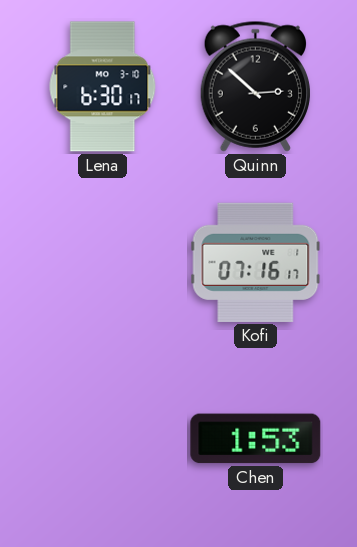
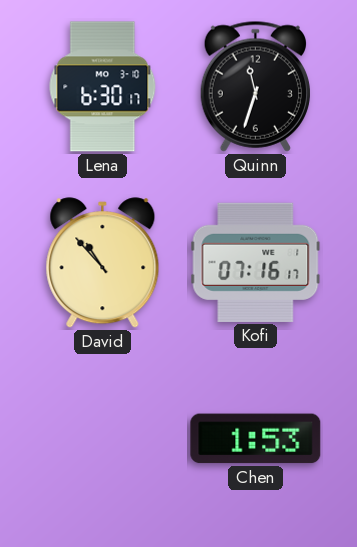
Quinn: 2:52 -> 11:33 (255, 86)
David: none -> 10:53 (103, 263)
